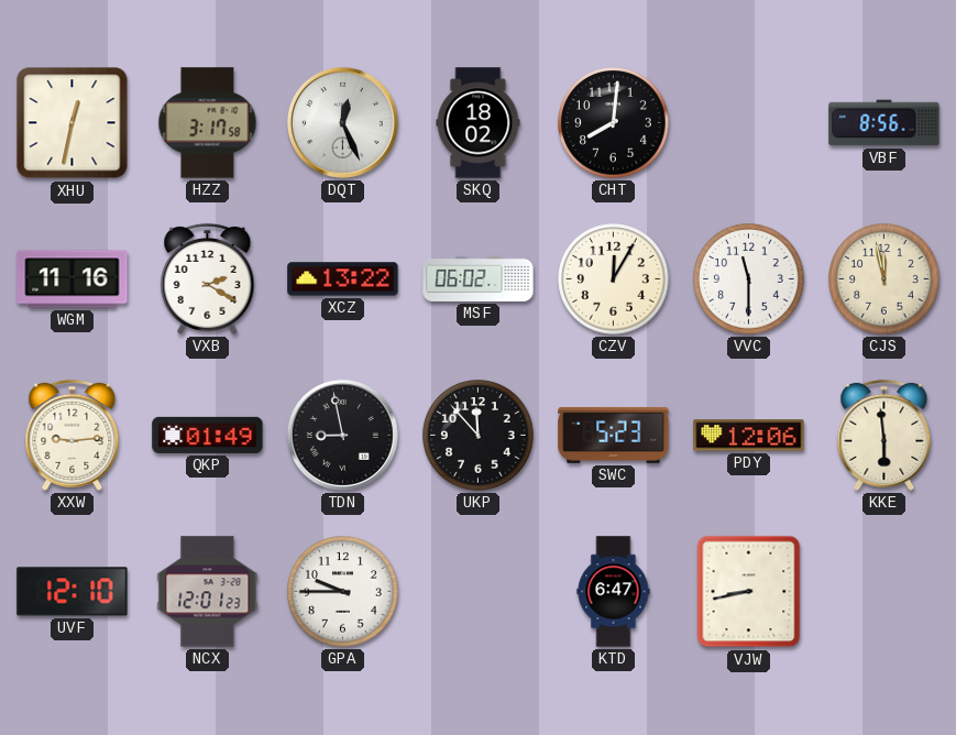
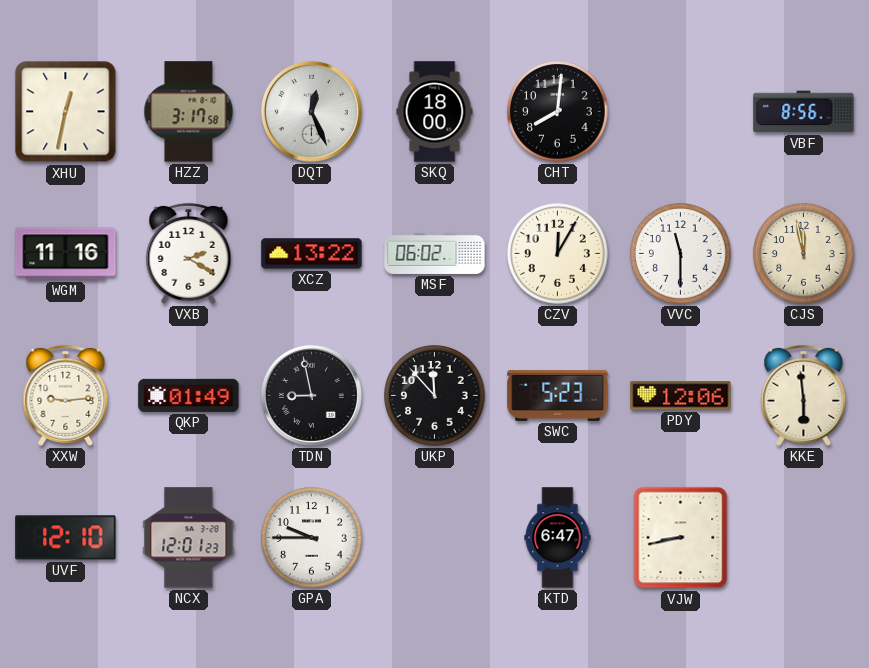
SKQ: 18:02 -> 18:00 (435, 112)
